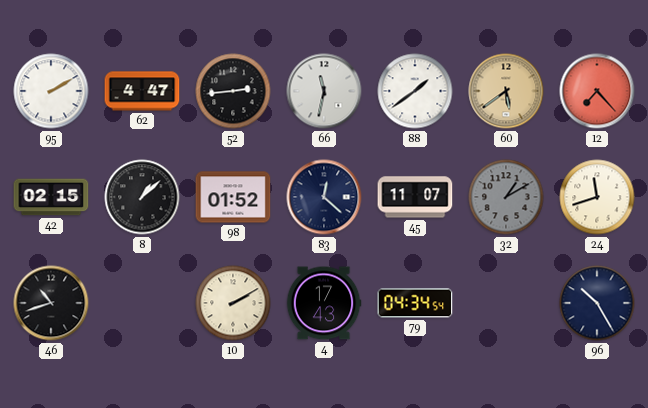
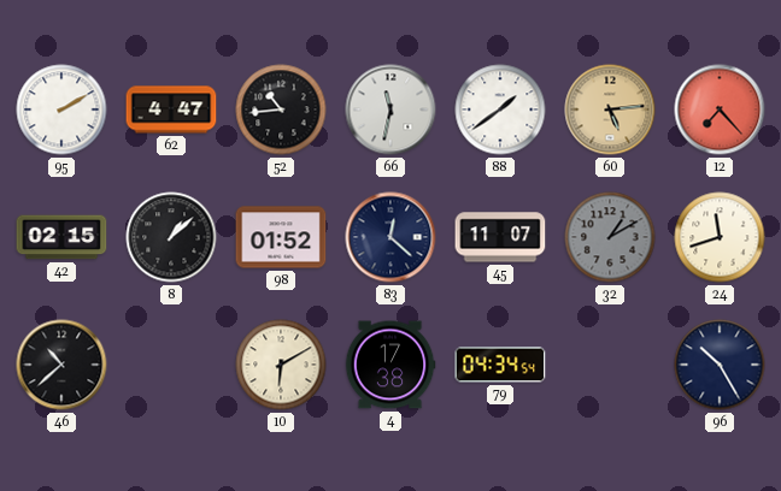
52: 2:44 -> 10:44 (281, 110)
60: 5:39 -> 5:14 (610, 110)
46: 10:42 -> 10:38 (61, 365)
10: 2:10 -> 6:10 (281, 365)
4: 17:43 -> 17:38 (390, 365)
